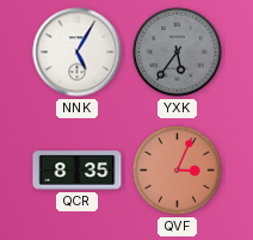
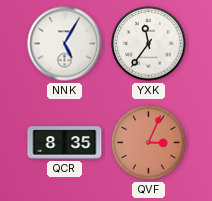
YXK: 5:36 -> 11:36 (149, 44)
YXK dial: grey -> white (149, 44)
